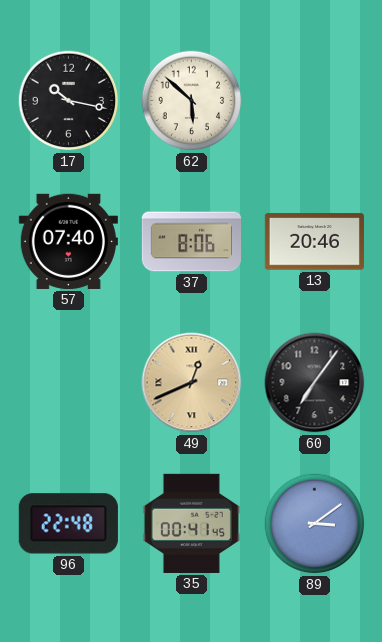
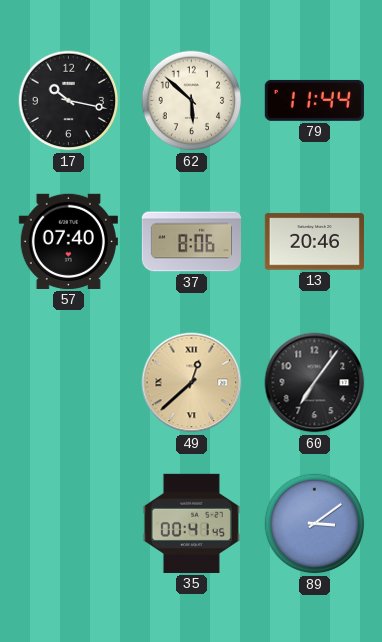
79: none -> 11:44 (314, 100)
49: 12:41 -> 12:38 (192, 383)
96: 22:48 -> none (68, 524)
